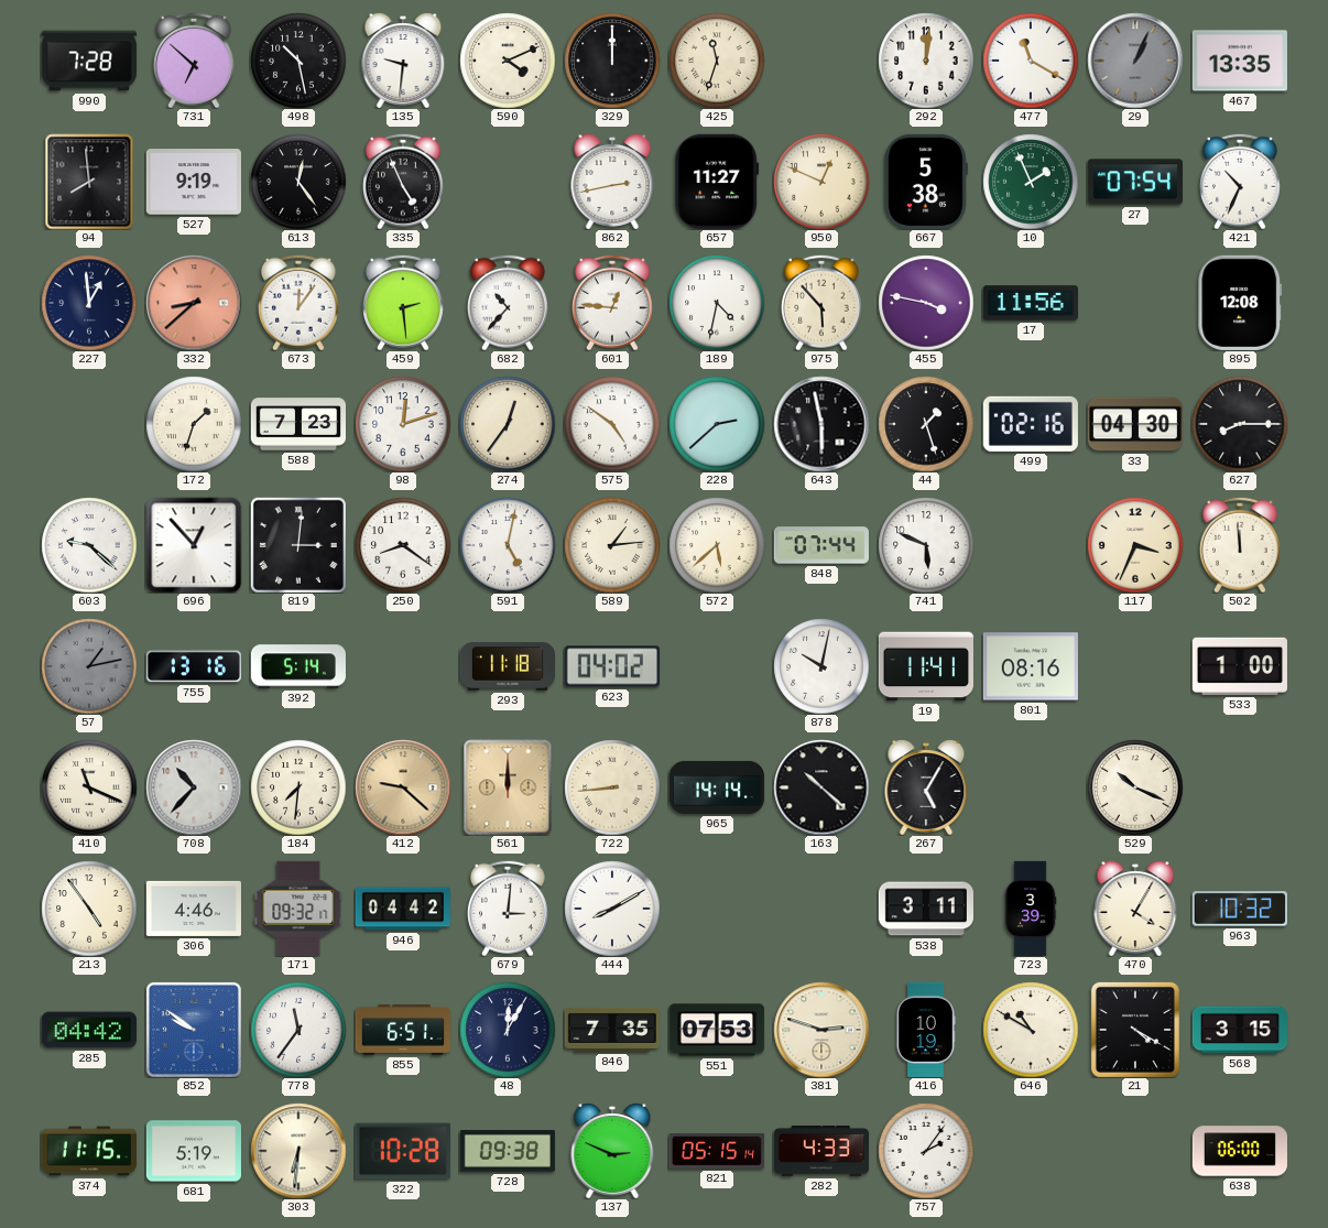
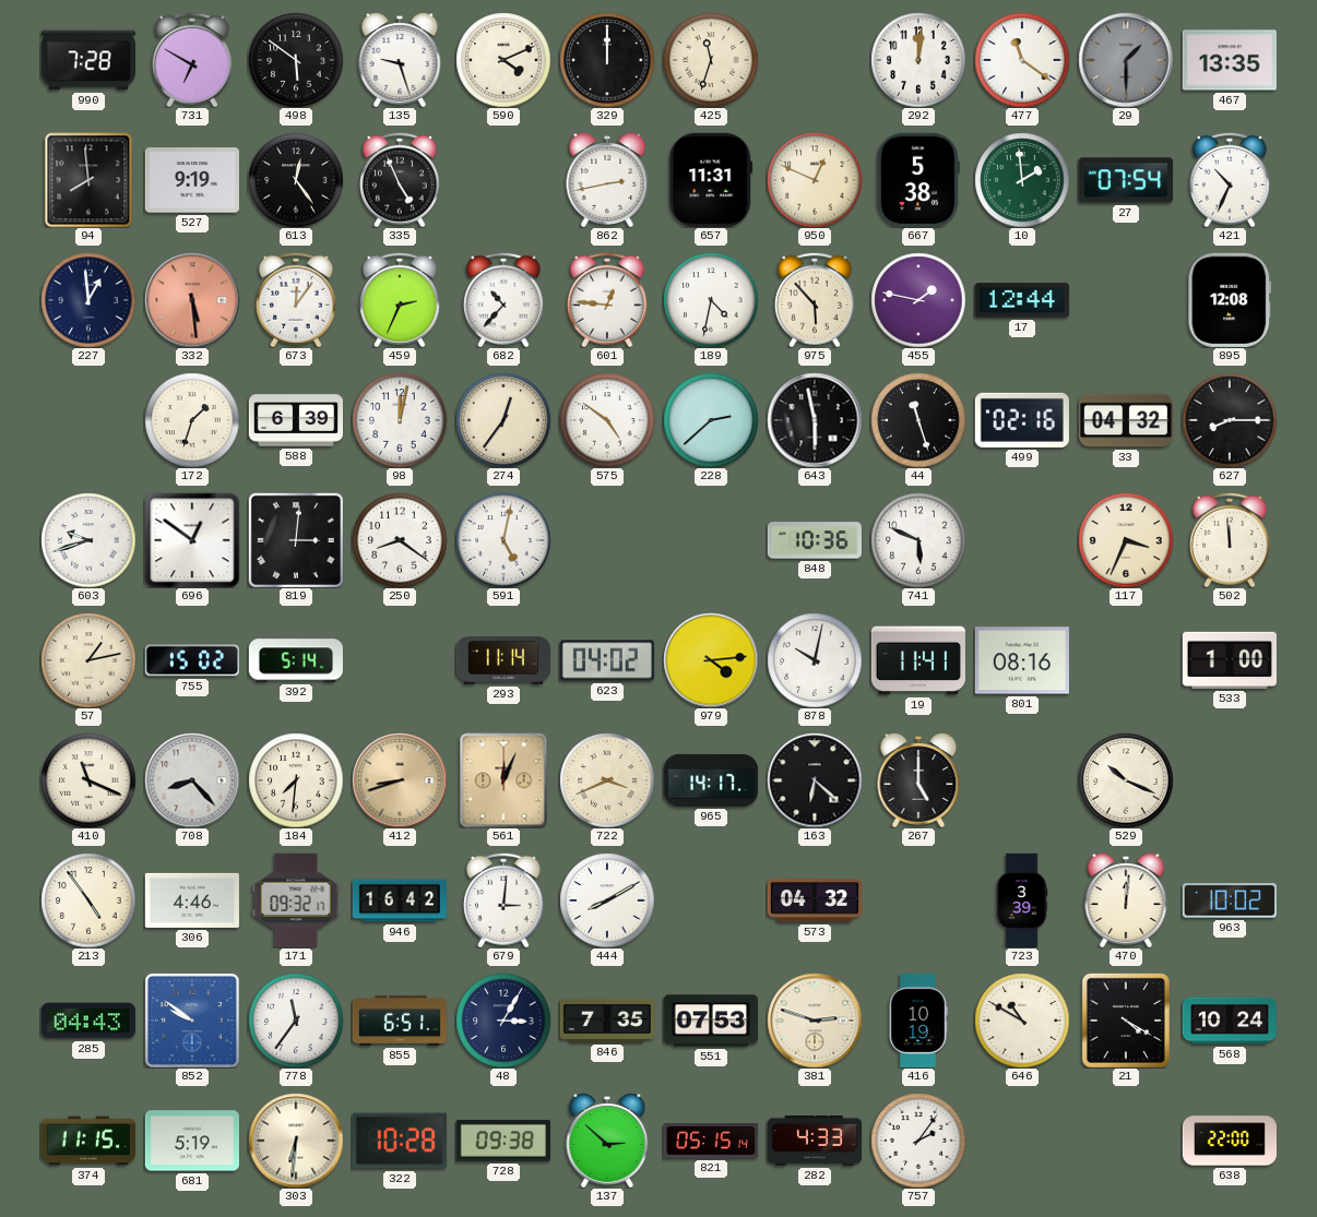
731: 6:52 -> 6:50 (193, 60)
498: 10:28 -> 5:51 (296, 60)
135: 9:31 -> 9:27 (400, 60)
477: 11:20 -> 11:21 (1022, 60)
29: 1:04 -> 1:30 (1126, 60)
657: 11:27 -> 11:31 (711, 180)
10: 1:56 -> 1:59 (1022, 180)
332: 8:38 -> 5:29 (192, 300)
459: 2:29 -> 2:34 (401, 300)
455: 3:47 -> 1:47 (918, 300)
17: 11:56 -> 12:44 (1022, 300)
588: 7:23 -> 6:39 (295, 420)
98: 12:12 -> 12:02 (400, 420)
44: 1:27 -> 11:27 (918, 420)
33: 04:30 -> 04:32 (1126, 420)
603: 9:22 -> 9:42 (88, 540)
696: 12:53 -> 12:51 (192, 540)
589: 1:14 -> none (612, 545)
572: 5:38 -> none (717, 545)
848: 07:44 -> 10:36 (815, 540)
57 dial: grey -> cream (88, 660)
755: 13:16 -> 15:02 (192, 660)
293: 11:18 -> 11:14 (502, 660)
979: none -> 4:14 (711, 660)
708: 10:37 -> 8:23 (192, 780)
412: 9:22 -> 8:42 (400, 780)
561: 12:00 -> 12:04 (503, 780)
722: 8:44 -> 3:41 (607, 780)
965: 14:14 -> 14:17 (710, 780)
163: 10:22 -> 6:22 (815, 780)
267: 5:05 -> 5:00 (918, 780)
946: 04:42 -> 16:42 (399, 900)
573: none -> 04:32 (815, 900)
538: 3:11 -> none (926, 909)
470: 4:05 -> 12:01 (1126, 900)
963: 10:32 -> 10:02 (1230, 900)
285: 04:42 -> 04:43 (88, 1021)
48: 12:05 -> 3:05 (503, 1021)
568: 3:15 -> 10:24 (1229, 1021)
137: 2:49 -> 2:52 (607, 1141)
638: 06:00 -> 22:00 (1229, 1141)
